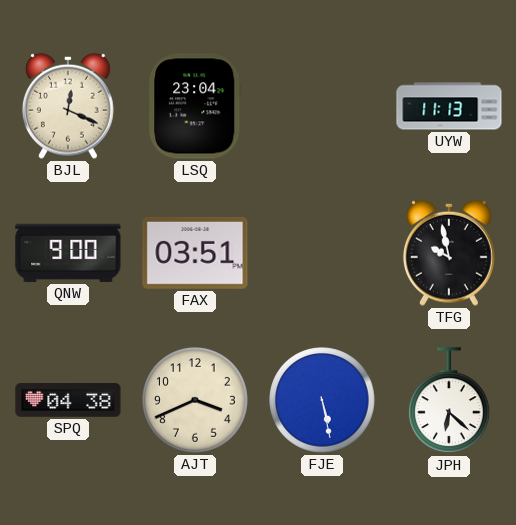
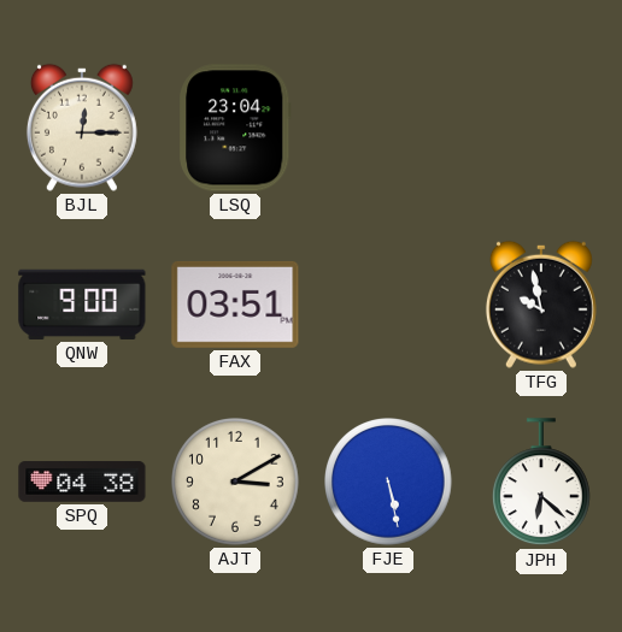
BJL: 12:19 -> 12:15 (82, 128)
UYW: 11:13 -> none (449, 106)
AJT: 3:41 -> 3:10 (236, 483)
